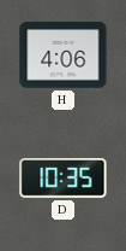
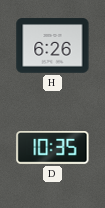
H: 4:06 -> 6:26 (53, 46)
